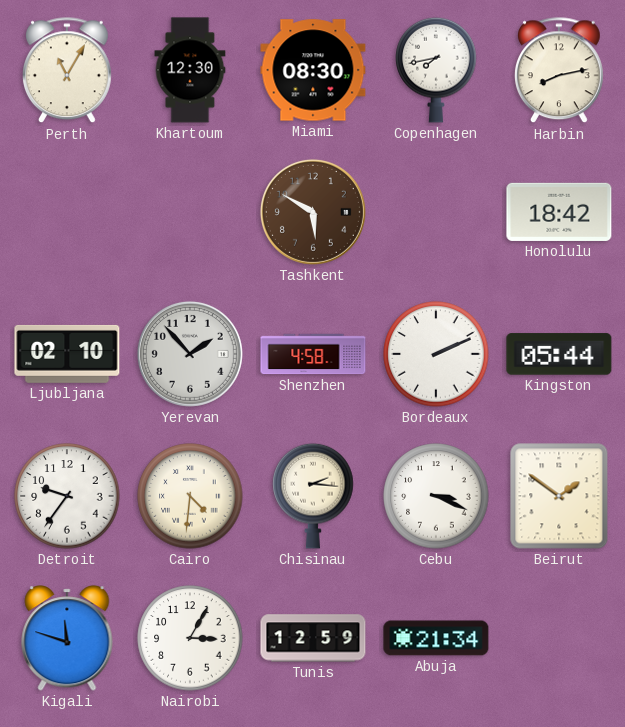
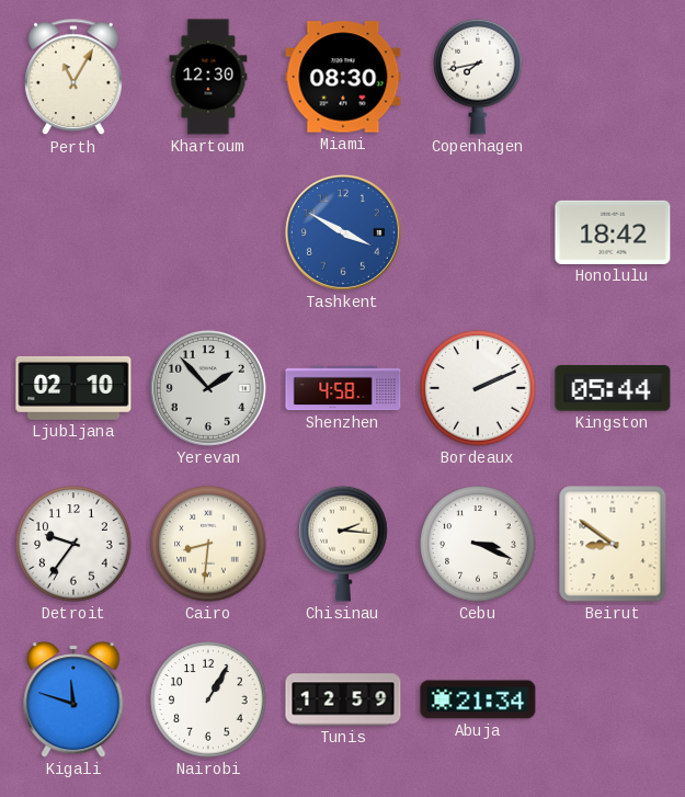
Harbin: 8:13 -> none (559, 71)
Tashkent: 5:50 -> 3:50 (343, 232)
Tashkent dial: brown -> blue (343, 232)
Cairo: 4:31 -> 8:31 (208, 544)
Beirut: 1:51 -> 8:51 (613, 544)
Nairobi: 3:05 -> 1:05 (208, 699)
